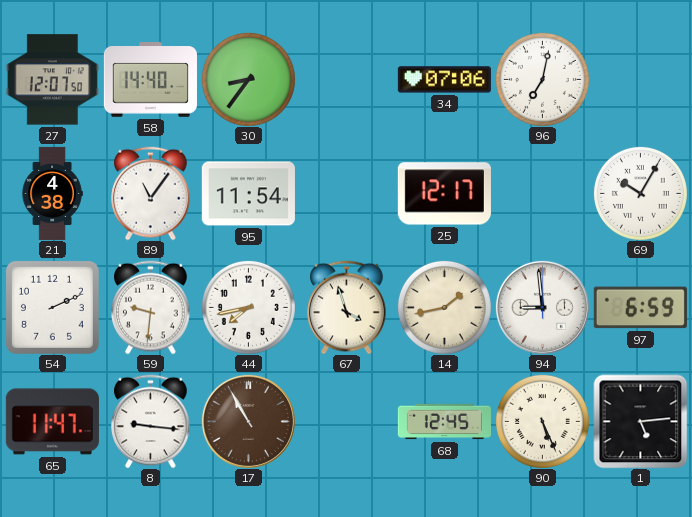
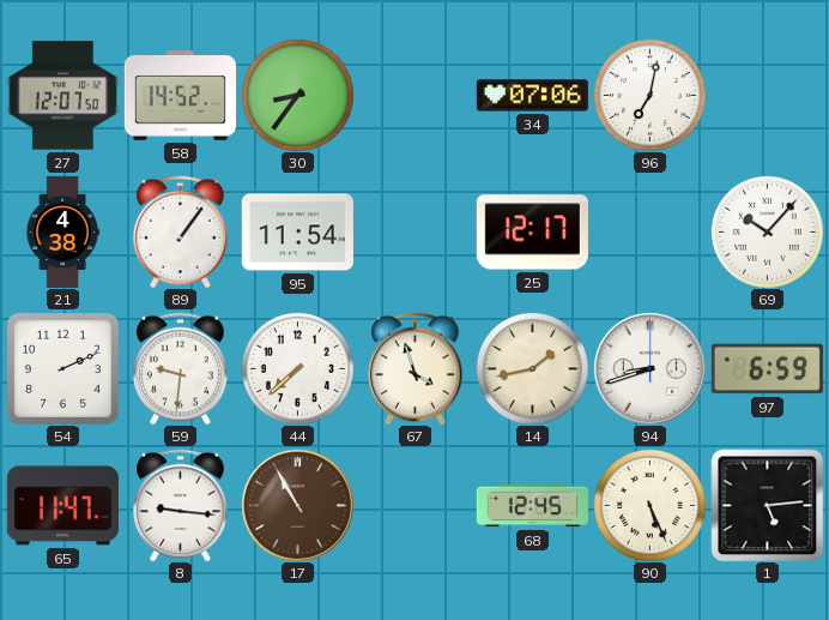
58: 14:40 -> 14:52 (180, 96)
89: 11:06 -> 1:06 (181, 231)
69: 10:05 -> 10:07 (767, 231)
44: 7:43 -> 7:38 (297, 368)
94: 8:59 -> 8:42 (649, 368)
